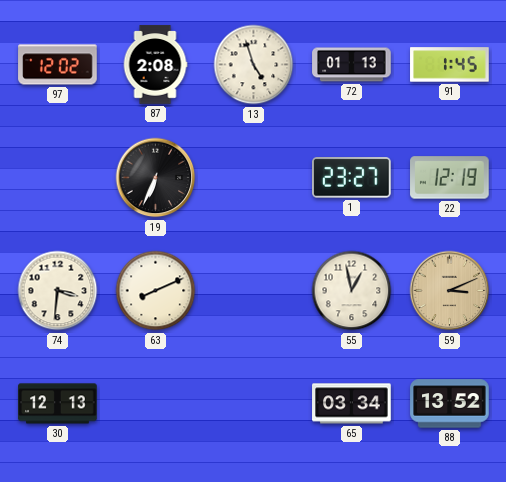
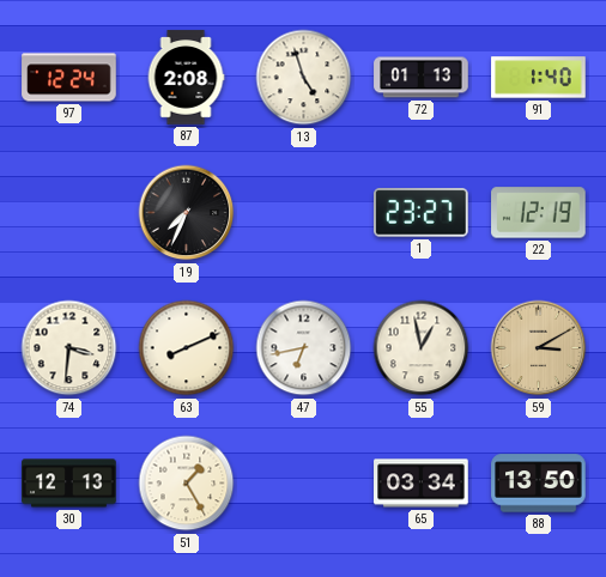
97: 12:02 -> 12:24 (69, 78)
91: 1:45 -> 1:40 (539, 78)
19: 6:34 -> 7:34 (187, 213)
47: none -> 6:43 (304, 348)
59: 3:11 -> 3:10 (539, 348)
51: none -> 1:25 (187, 484)
88: 13:52 -> 13:50 (539, 484)
